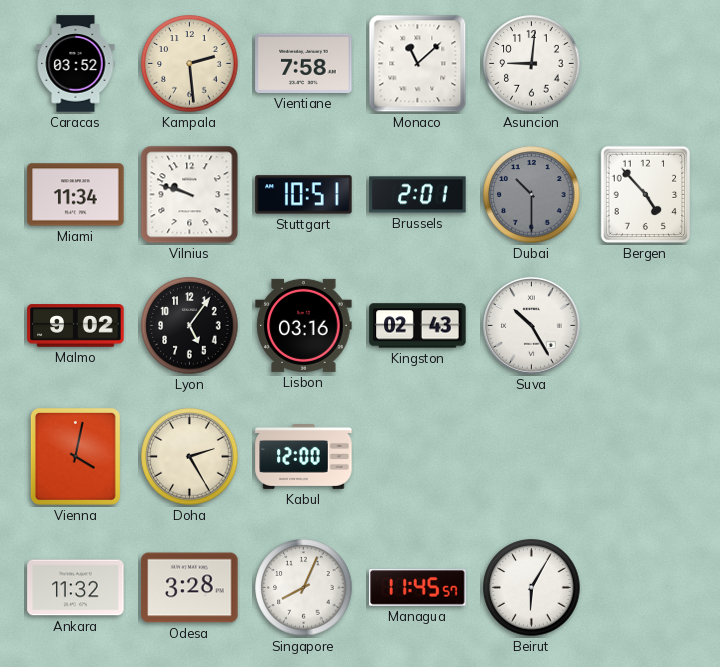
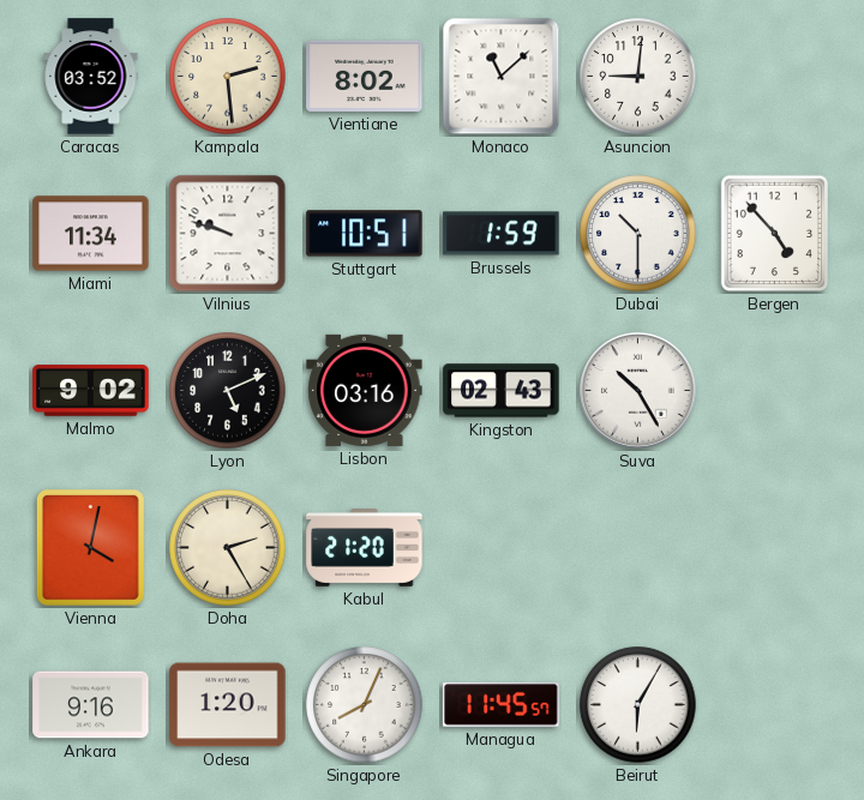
Vientiane: 7:58 -> 8:02 (365, 76)
Brussels: 2:01 -> 1:59 (502, 234)
Dubai dial: grey -> white (638, 234)
Lyon: 5:06 -> 5:11 (228, 391)
Kabul: 12:00 -> 21:20 (365, 548)
Ankara: 11:32 -> 9:16 (91, 705)
Odesa: 3:28 -> 1:20 (228, 705)
